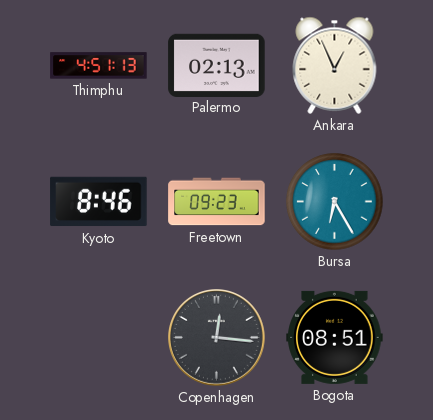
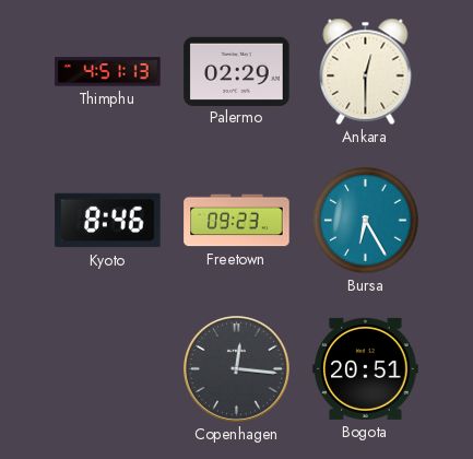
Palermo: 02:13 -> 02:29 (237, 71)
Ankara: 12:56 -> 12:30 (366, 71)
Bogota: 08:51 -> 20:51 (366, 368)
